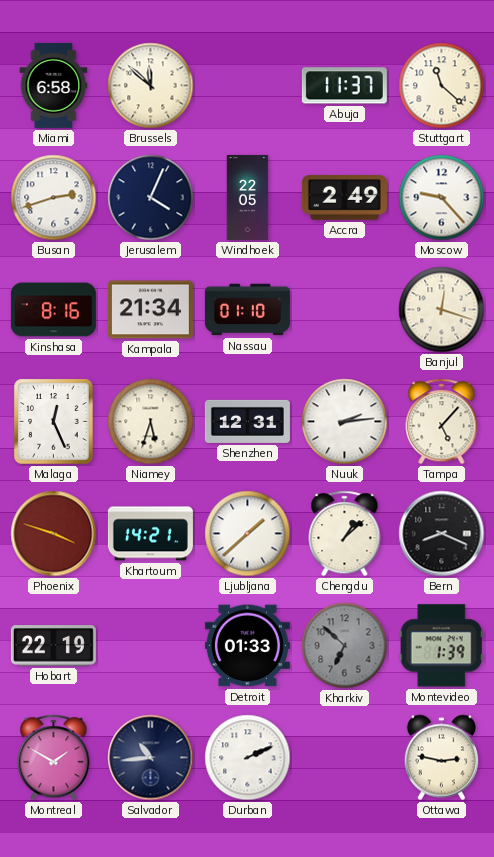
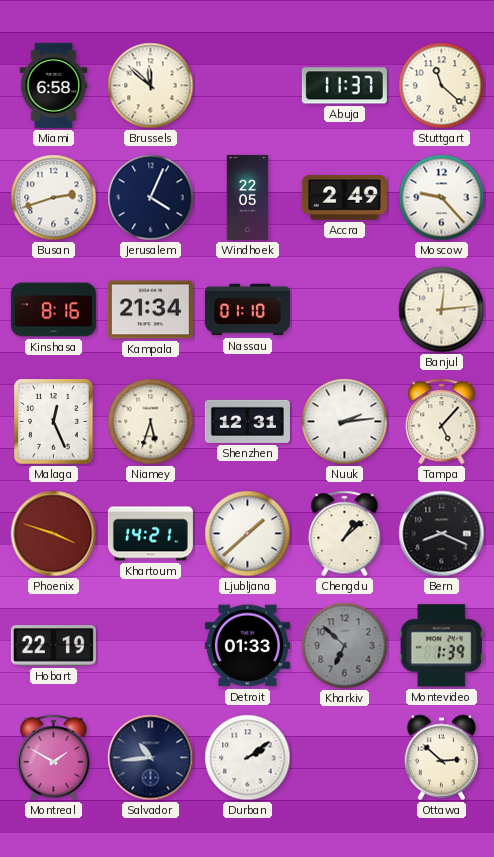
Banjul: 12:18 -> 12:14 (442, 310)
Durban: 2:11 -> 2:09 (248, 758)
Ottawa: 2:47 -> 2:52 (441, 758)
